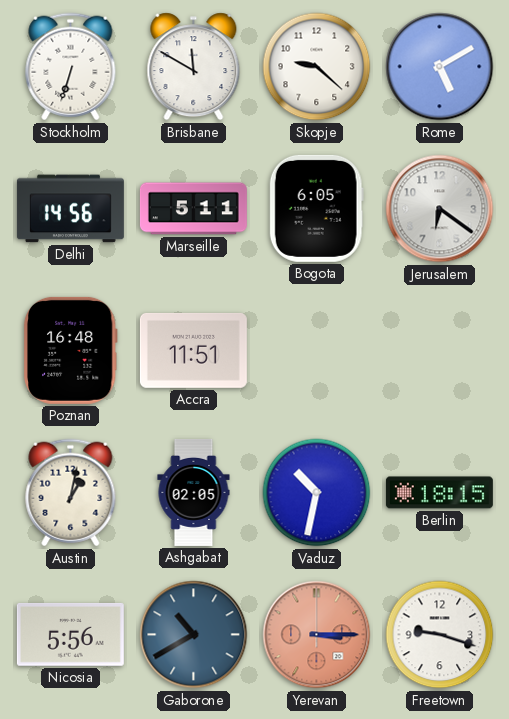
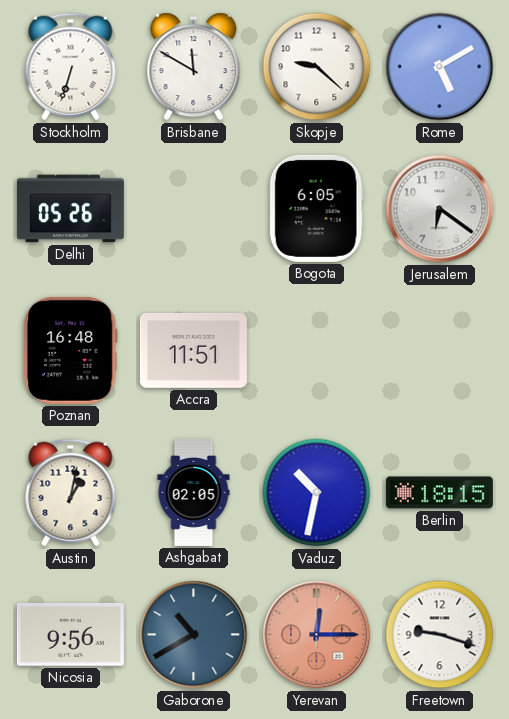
Delhi: 14:56 -> 05:26 (70, 209)
Marseille: 5:11 -> none (193, 209)
Nicosia: 5:56 -> 9:56 (70, 634)
Yerevan: 3:15 -> 12:15 (317, 635)
